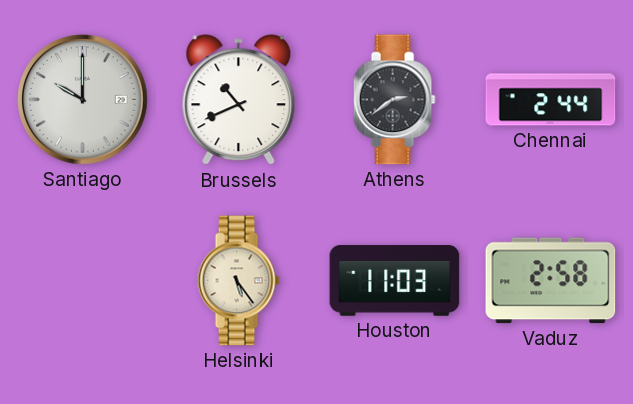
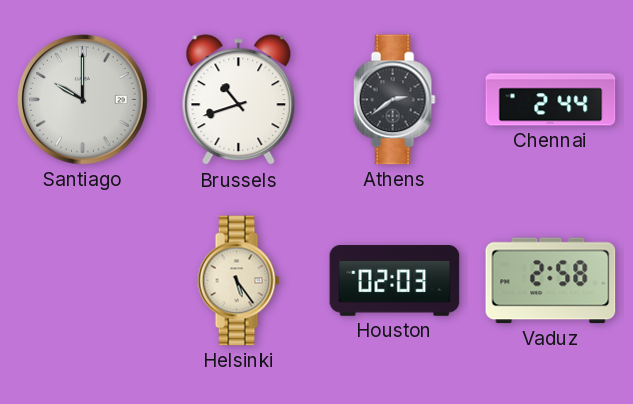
Brussels: 10:41 -> 10:42 (239, 100)
Houston: 11:03 -> 02:03 (395, 281)
